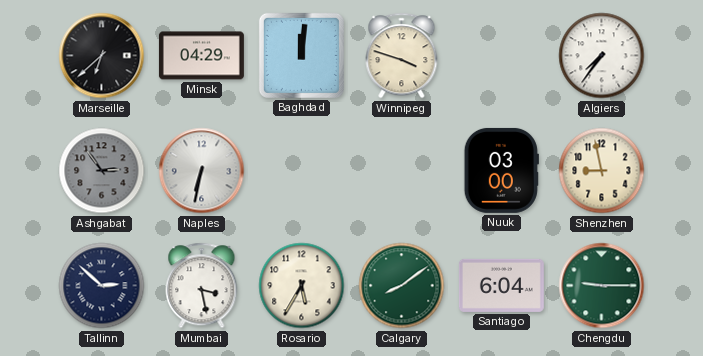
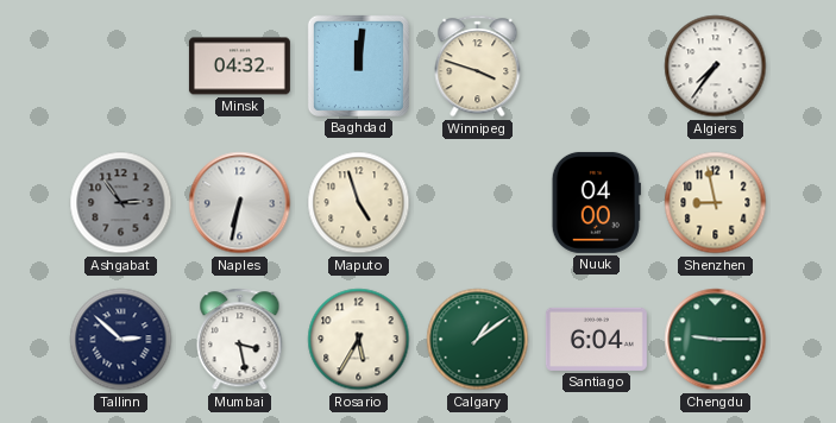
Marseille: 6:38 -> none (102, 56)
Minsk: 04:29 -> 04:32 (239, 67)
Maputo: none -> 4:57 (359, 203)
Nuuk: 03:00 -> 04:00 (596, 202)
Calgary: 8:09 -> 1:09 (478, 340)
